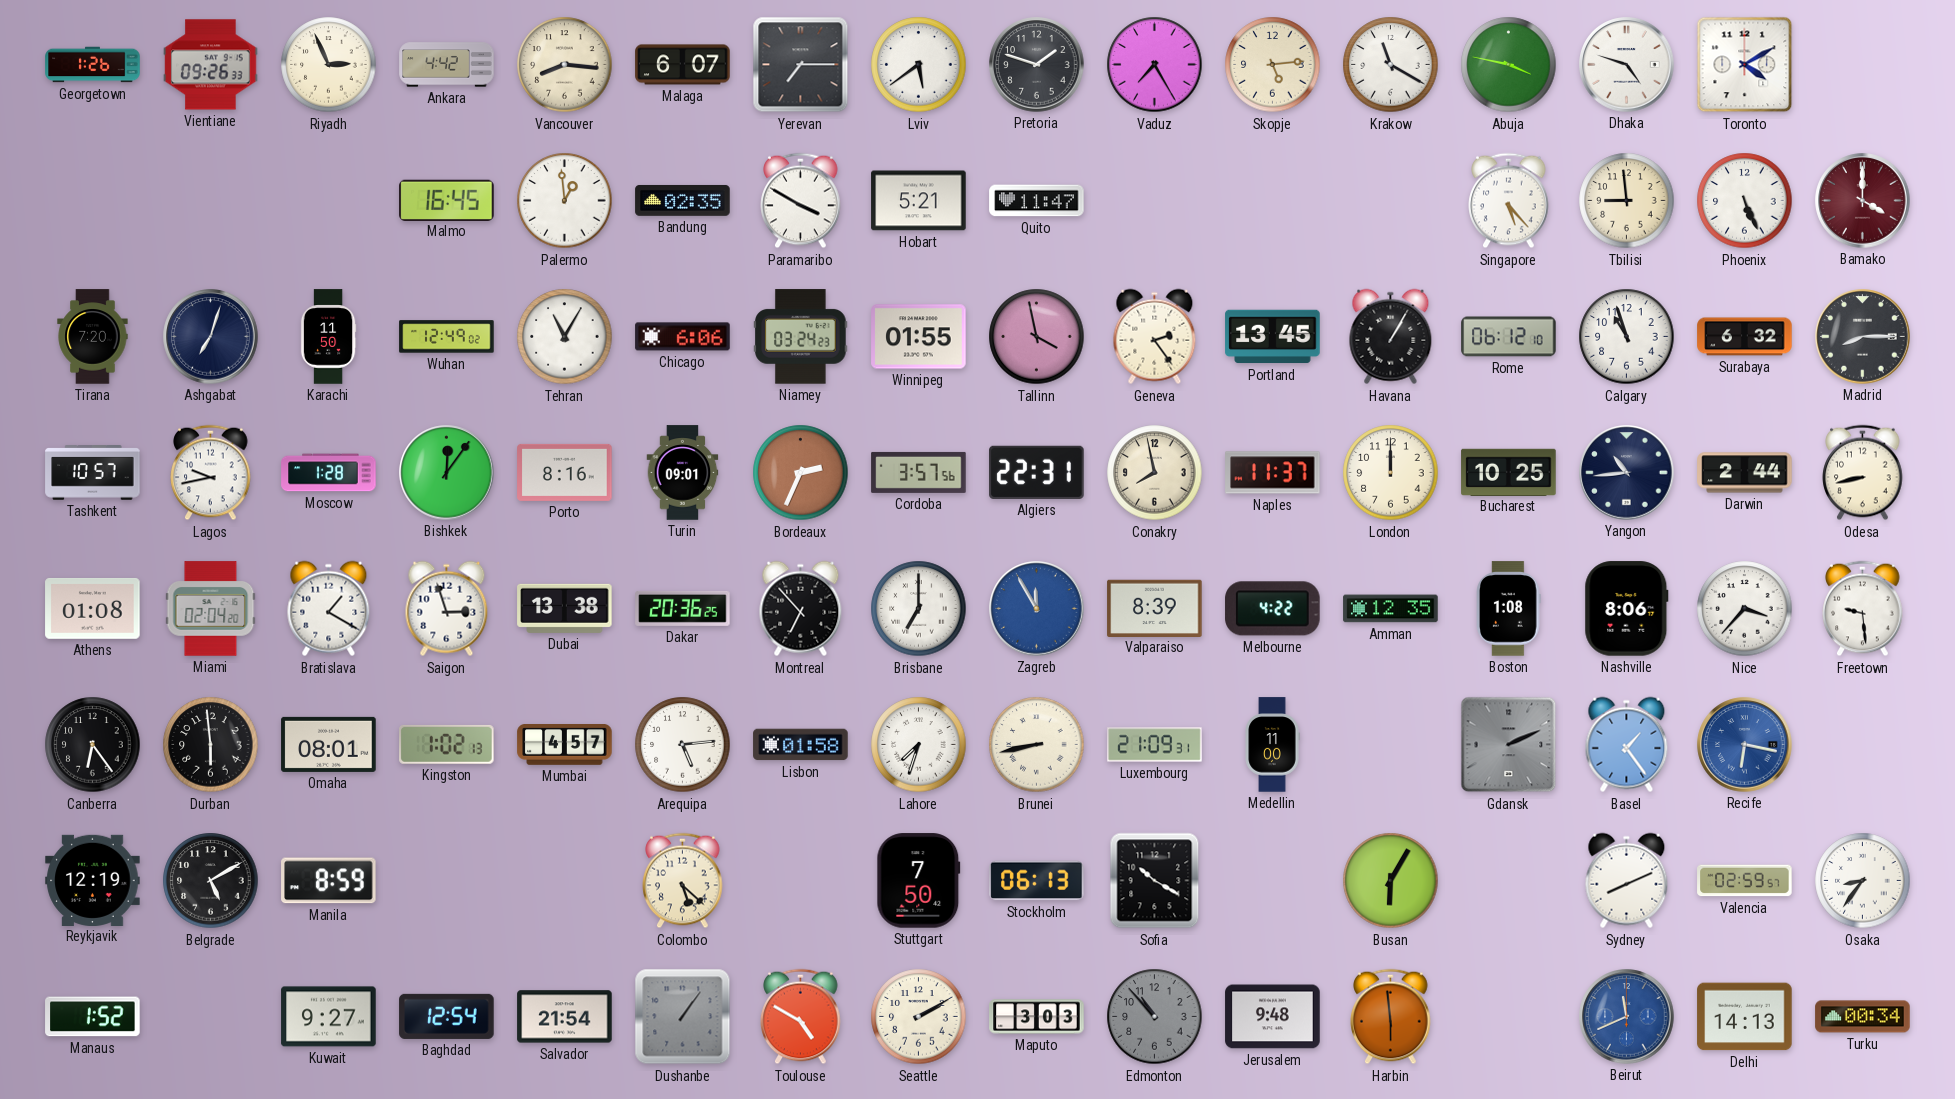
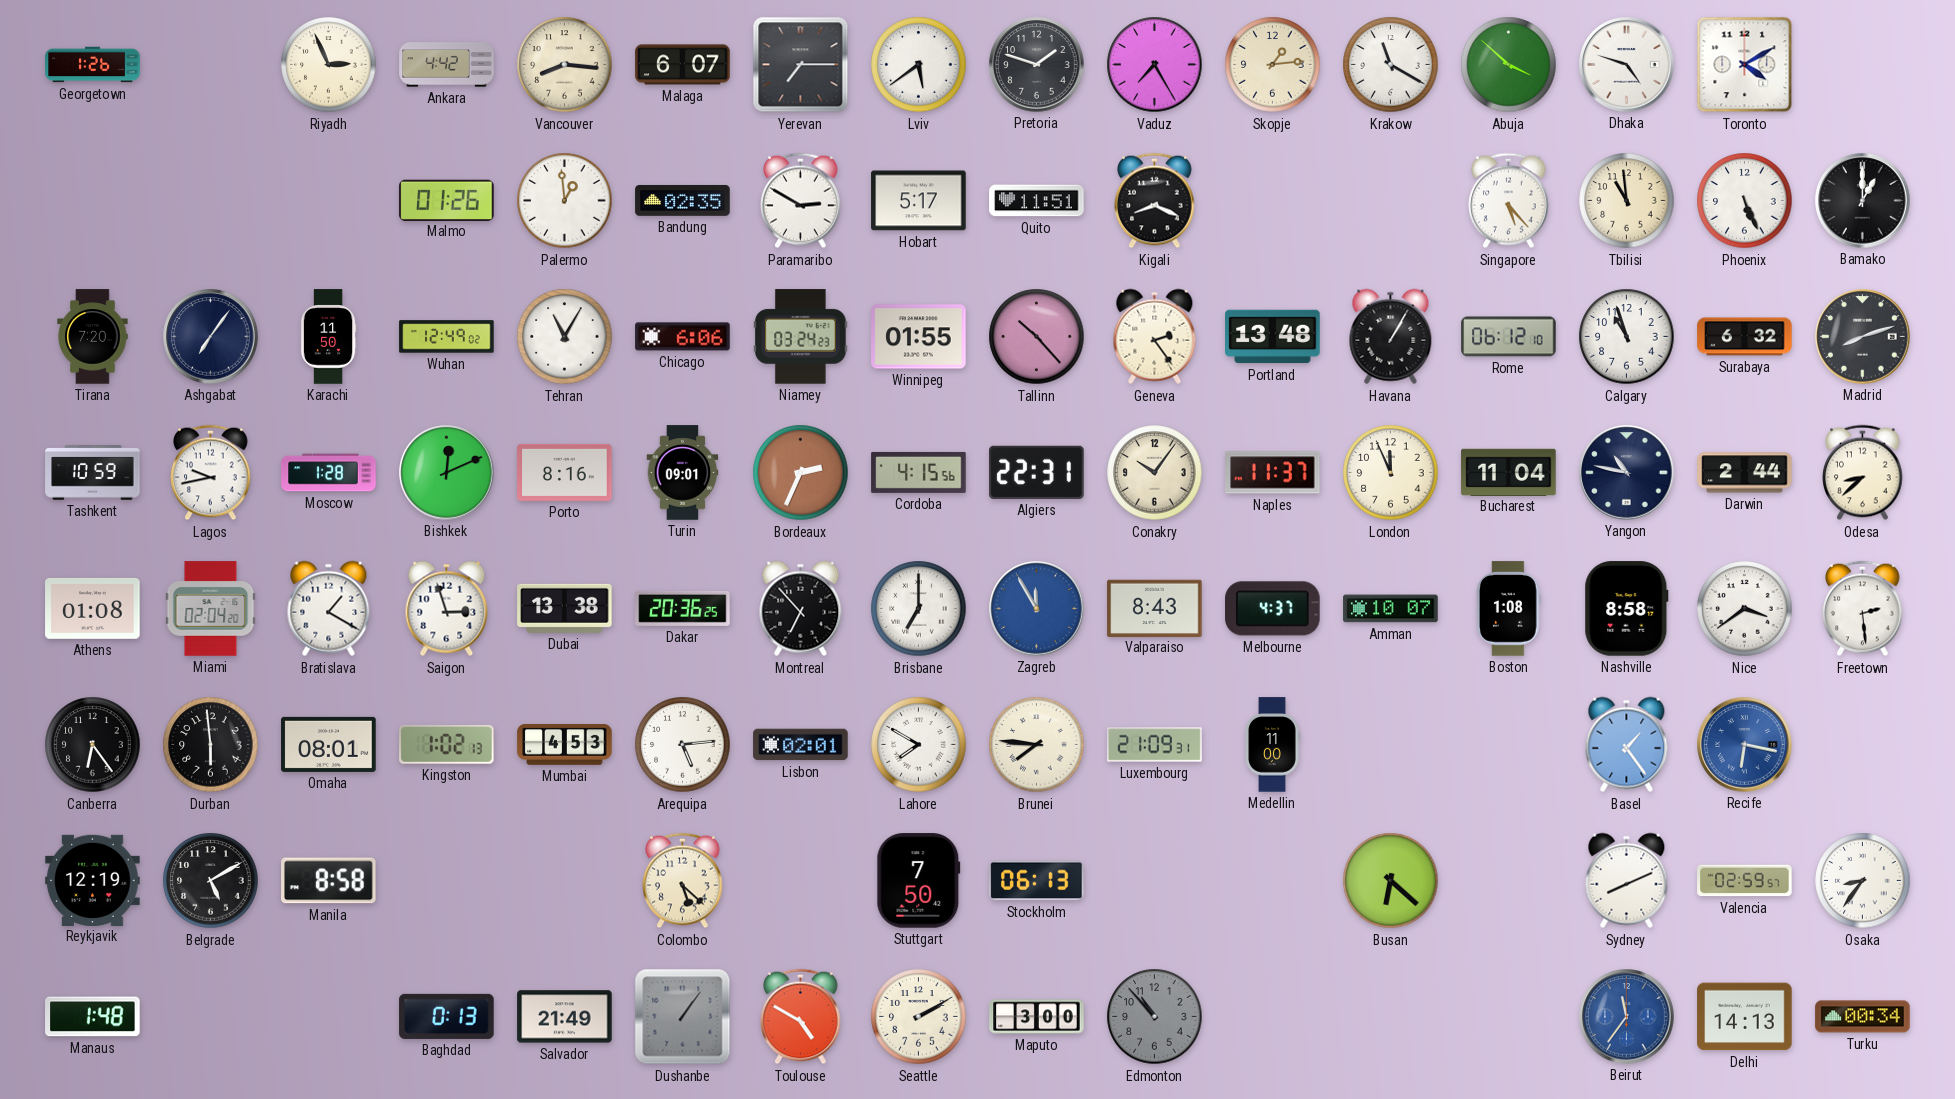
Vientiane: 09:26 -> none (211, 65)
Skopje: 5:14 -> 1:14 (1273, 65)
Abuja: 3:47 -> 3:52 (1509, 65)
Malmo: 16:45 -> 01:26 (447, 200)
Paramaribo: 3:50 -> 2:50 (801, 201)
Hobart: 5:21 -> 5:17 (919, 201)
Quito: 11:47 -> 11:51 (1037, 201)
Kigali: none -> 8:19 (1155, 201)
Tbilisi: 8:59 -> 10:59 (1627, 201)
Bamako: 4:00 -> 1:00 (1863, 201)
Bamako dial: burgundy -> black (1863, 201)
Ashgabat: 7:03 -> 7:06 (211, 337)
Tallinn: 3:58 -> 10:23 (1037, 337)
Portland: 13:45 -> 13:48 (1273, 337)
Madrid: 8:15 -> 8:12 (1863, 337)
Tashkent: 10:57 -> 10:59 (93, 473)
Bishkek: 12:06 -> 12:11 (447, 473)
Cordoba: 3:57 -> 4:15 (919, 472)
Conakry: 7:58 -> 10:06 (1155, 473)
London: 12:00 -> 11:56 (1391, 473)
Bucharest: 10:25 -> 11:04 (1509, 472)
Yangon: 10:44 -> 10:47 (1627, 473)
Odesa: 8:43 -> 8:38 (1863, 473)
Valparaiso: 8:39 -> 8:43 (1155, 608)
Melbourne: 4:22 -> 4:37 (1273, 609)
Amman: 12:35 -> 10:07 (1391, 609)
Nashville: 8:06 -> 8:58 (1627, 609)
Nice: 3:37 -> 3:39 (1745, 609)
Freetown: 9:29 -> 2:29 (1863, 609)
Mumbai: 4:57 -> 4:53 (565, 745)
Lisbon: 01:58 -> 02:01 (801, 745)
Lahore: 7:33 -> 7:50 (919, 745)
Brunei: 8:43 -> 7:46 (1037, 745)
Gdansk: 2:11 -> none (1509, 745)
Manila: 8:59 -> 8:58 (329, 881)
Sofia: 10:20 -> none (1155, 881)
Busan: 6:05 -> 6:22 (1391, 881)
Manaus: 1:52 -> 1:48 (93, 1017)
Kuwait: 9:27 -> none (329, 1017)
Baghdad: 12:54 -> 0:13 (447, 1016)
Salvador: 21:54 -> 21:49 (565, 1017)
Maputo: 3:03 -> 3:00 (1037, 1017)
Jerusalem: 9:48 -> none (1273, 1017)
Harbin: 5:59 -> none (1391, 1017)
Beirut: 11:41 -> 11:36 (1627, 1017)
